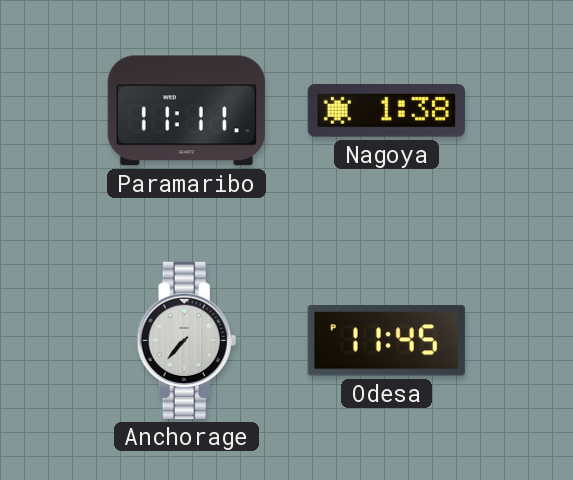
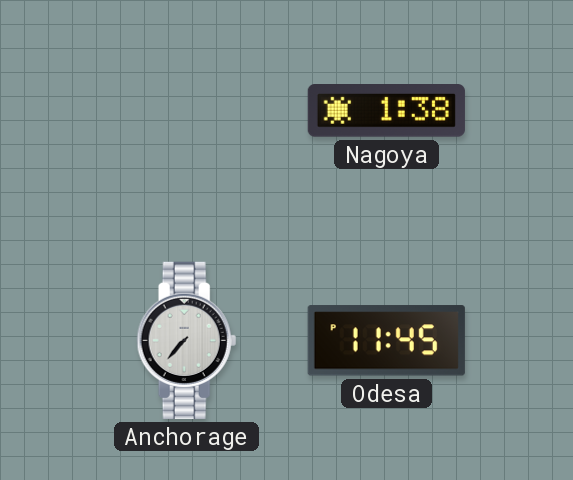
Paramaribo: 11:11 -> none (186, 111)
